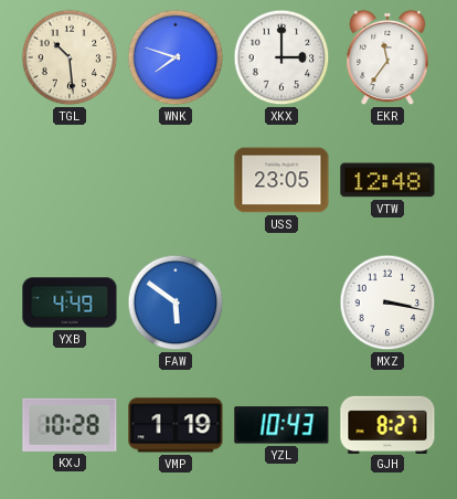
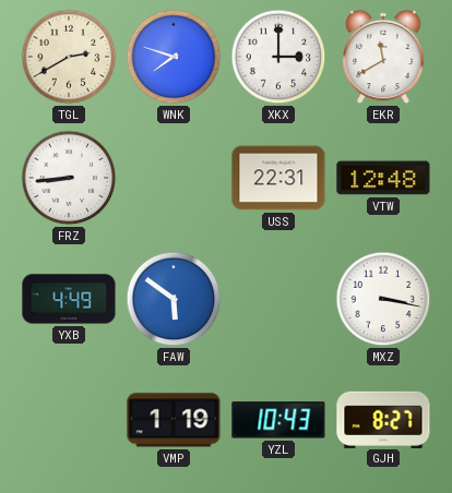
TGL: 10:29 -> 2:40 (69, 57)
EKR: 11:36 -> 11:40 (383, 57)
FRZ: none -> 8:44 (69, 178)
USS: 23:05 -> 22:31 (278, 178)
KXJ: 10:28 -> none (70, 425)
